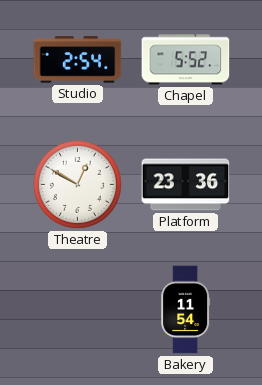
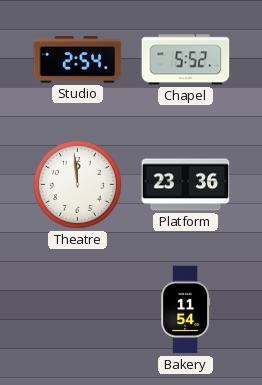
Theatre: 12:50 -> 11:59 (77, 184)
